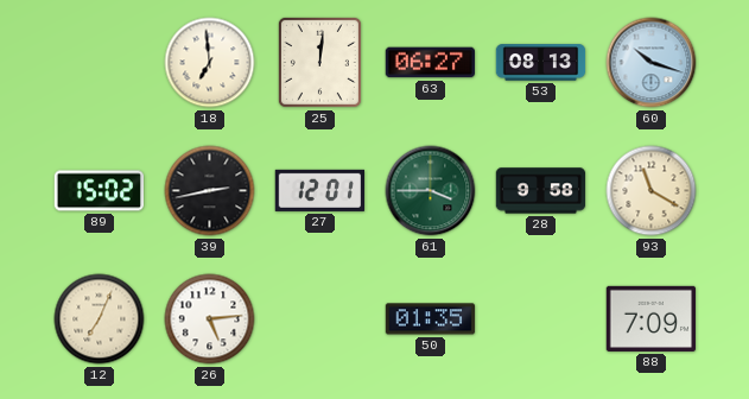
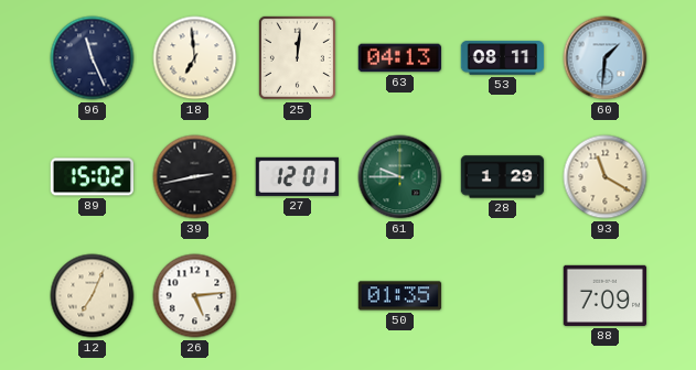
96: none -> 11:26 (93, 58)
63: 06:27 -> 04:13 (399, 58)
53: 08:13 -> 08:11 (503, 58)
60: 10:18 -> 1:31 (606, 58)
61: 3:45 -> 9:45 (400, 177)
28: 9:58 -> 1:29 (503, 177)
